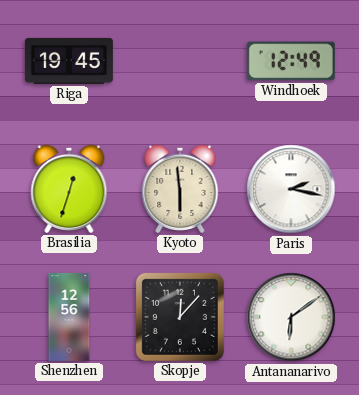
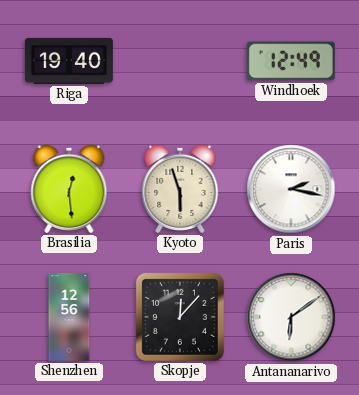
Riga: 19:45 -> 19:40 (69, 61)
Brasilia: 12:33 -> 12:29 (69, 189)
Kyoto: 5:59 -> 5:57 (180, 189)
